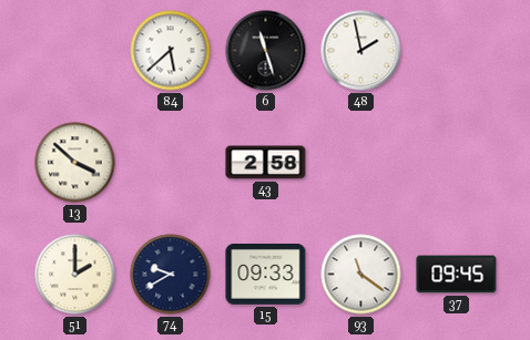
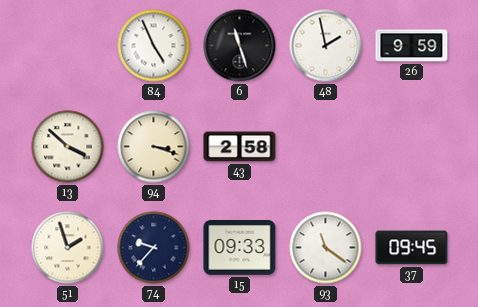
84: 5:38 -> 4:56 (154, 46)
26: none -> 9:59 (412, 46)
94: none -> 3:18 (154, 147)
51: 2:00 -> 1:57 (68, 248)
74: 9:40 -> 9:37 (154, 248)
